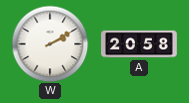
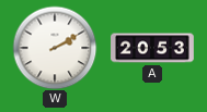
A: 20:58 -> 20:53 (152, 48)
